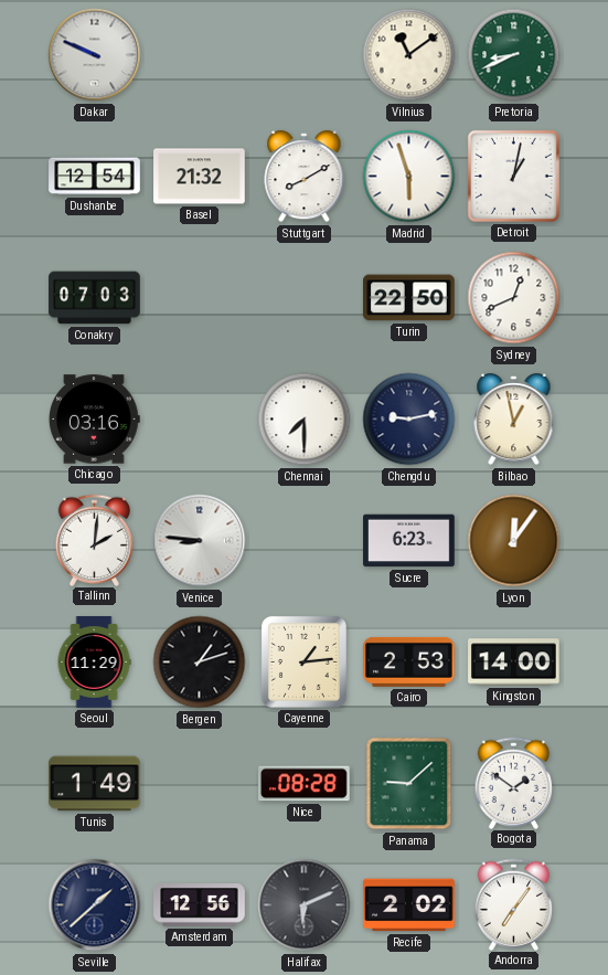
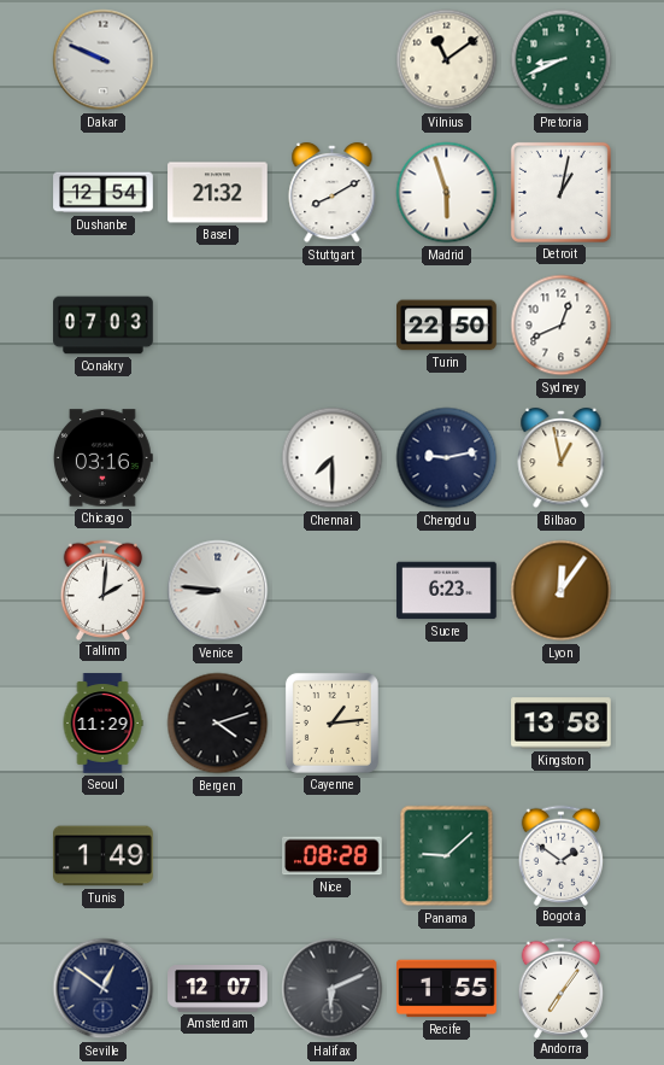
Bergen: 1:12 -> 4:12 (218, 724)
Cairo: 2:53 -> none (409, 661)
Kingston: 14:00 -> 13:58 (562, 724)
Seville: 1:38 -> 12:51 (104, 989)
Amsterdam: 12:56 -> 12:07 (218, 989)
Recife: 2:02 -> 1:55 (447, 989)
